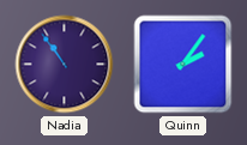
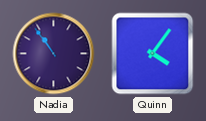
Quinn: 2:06 -> 4:06 (153, 54)
